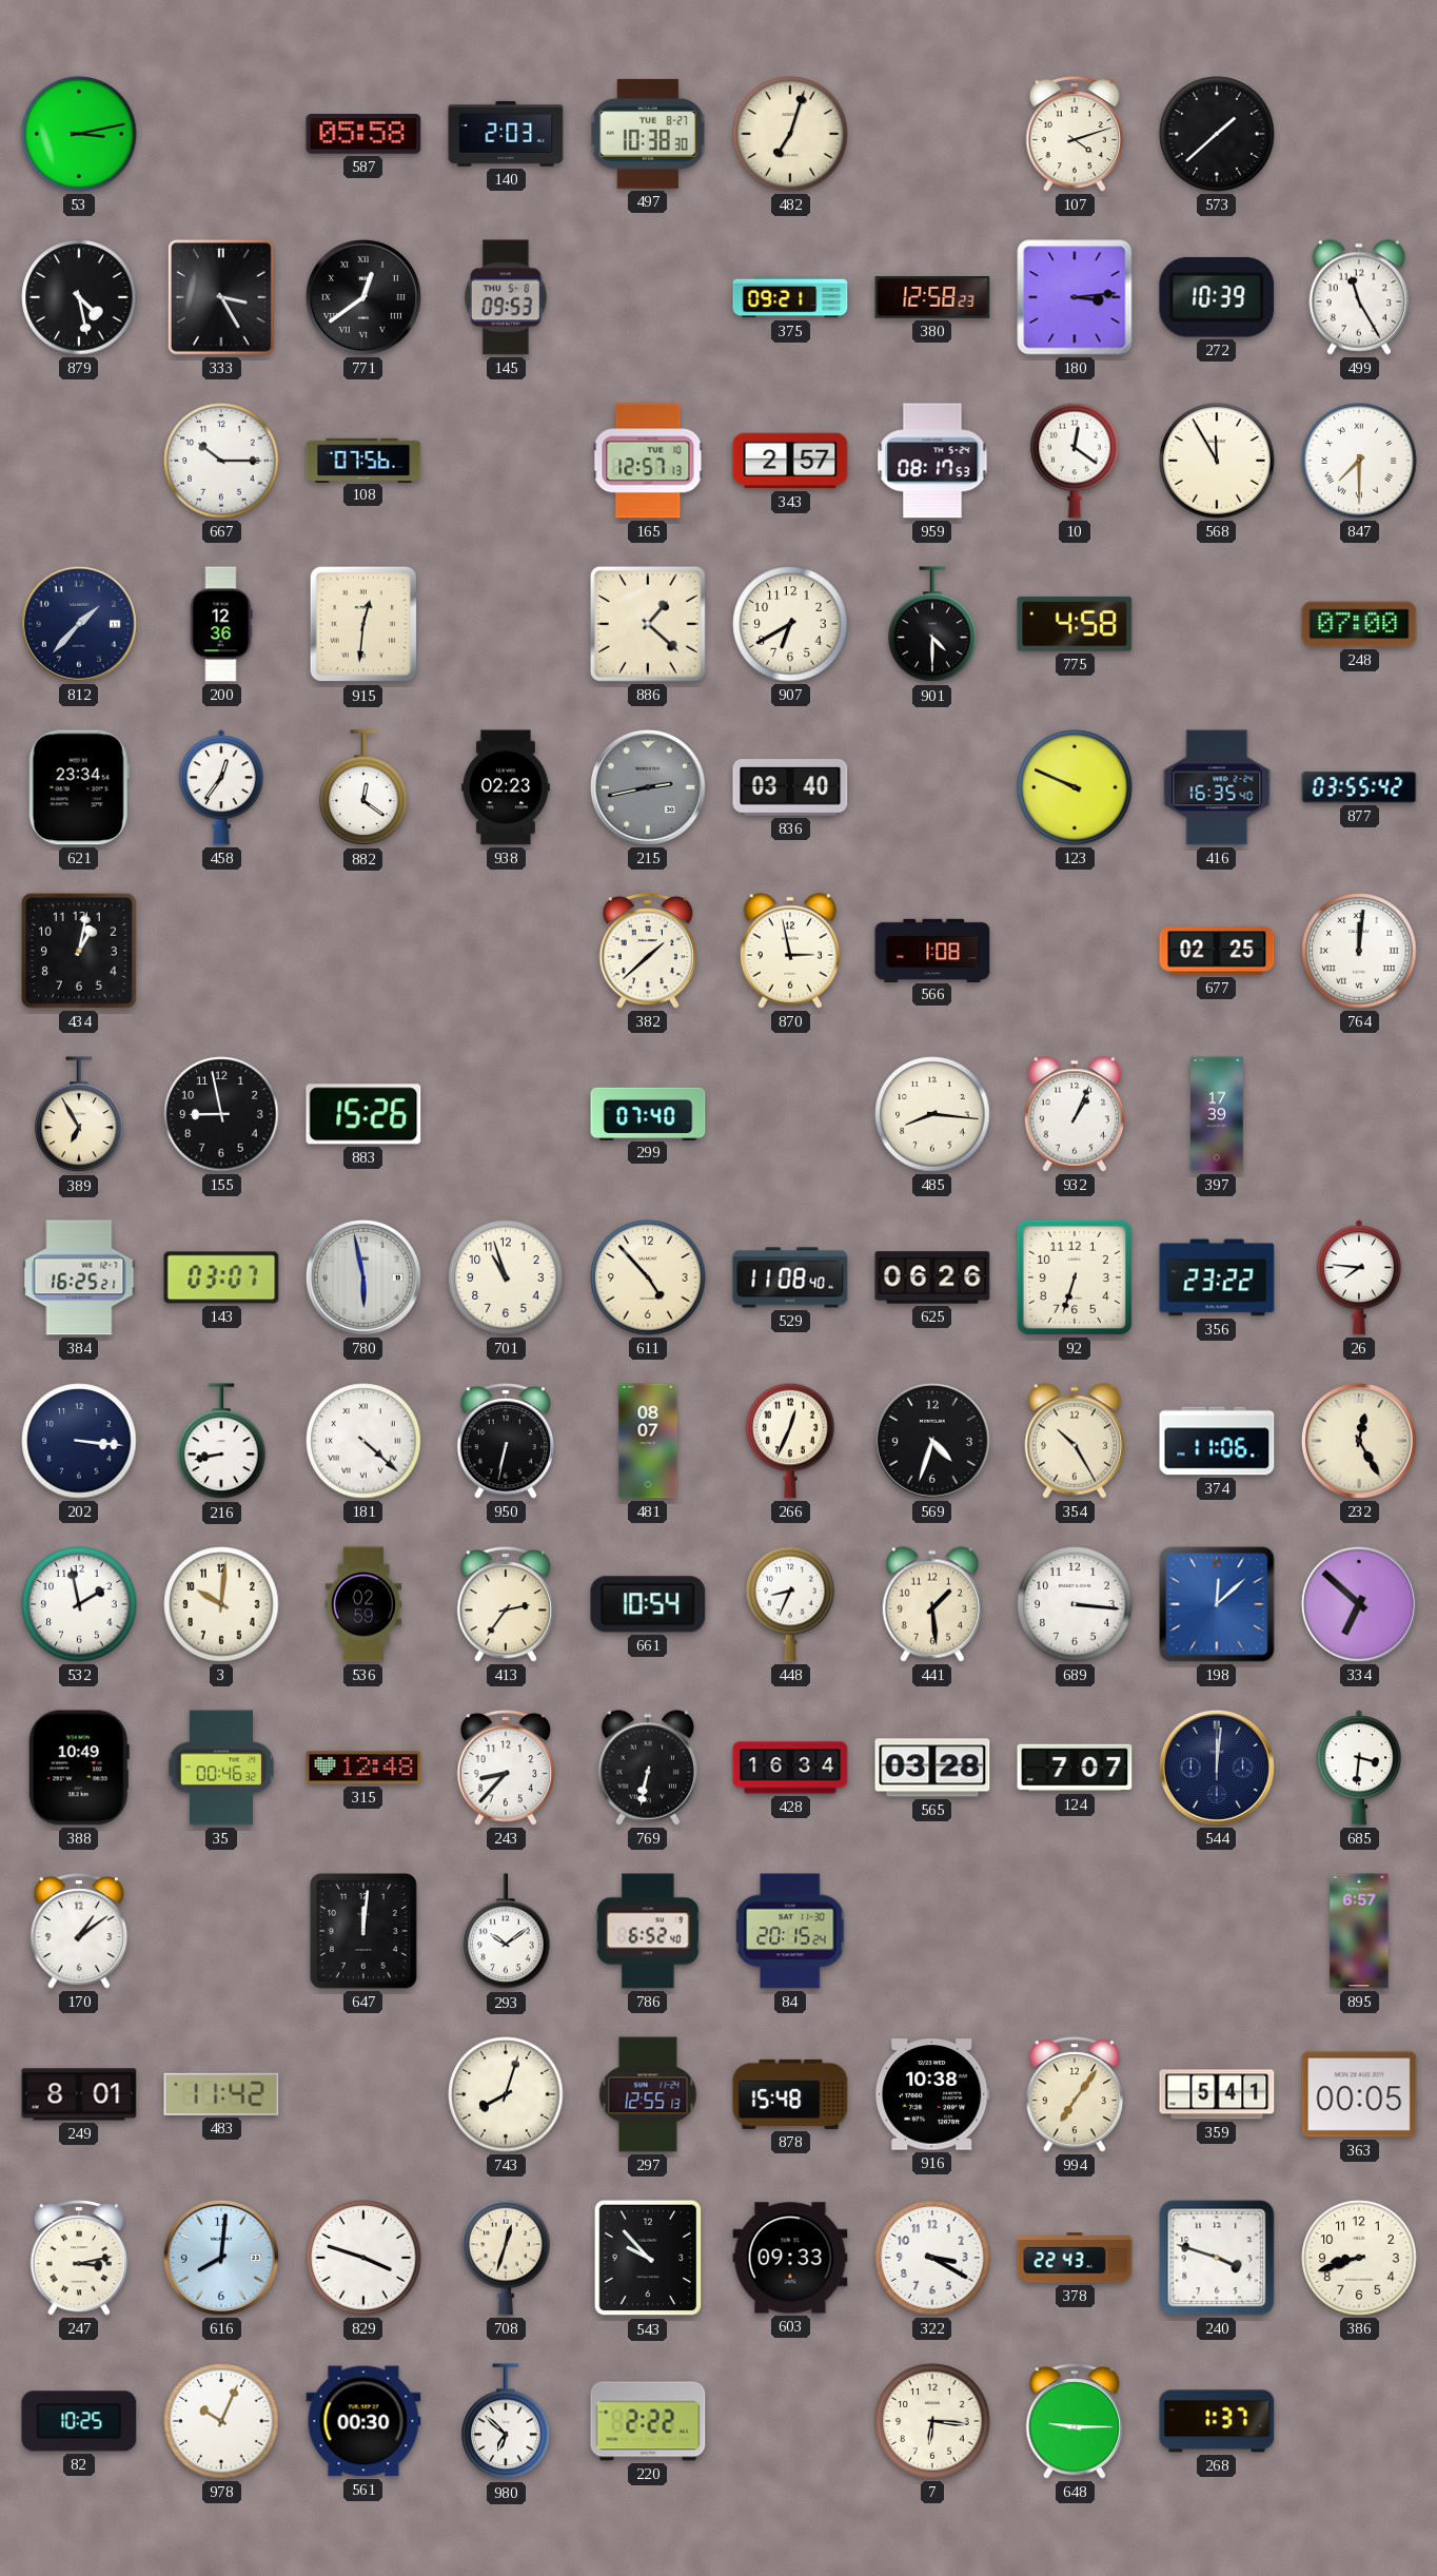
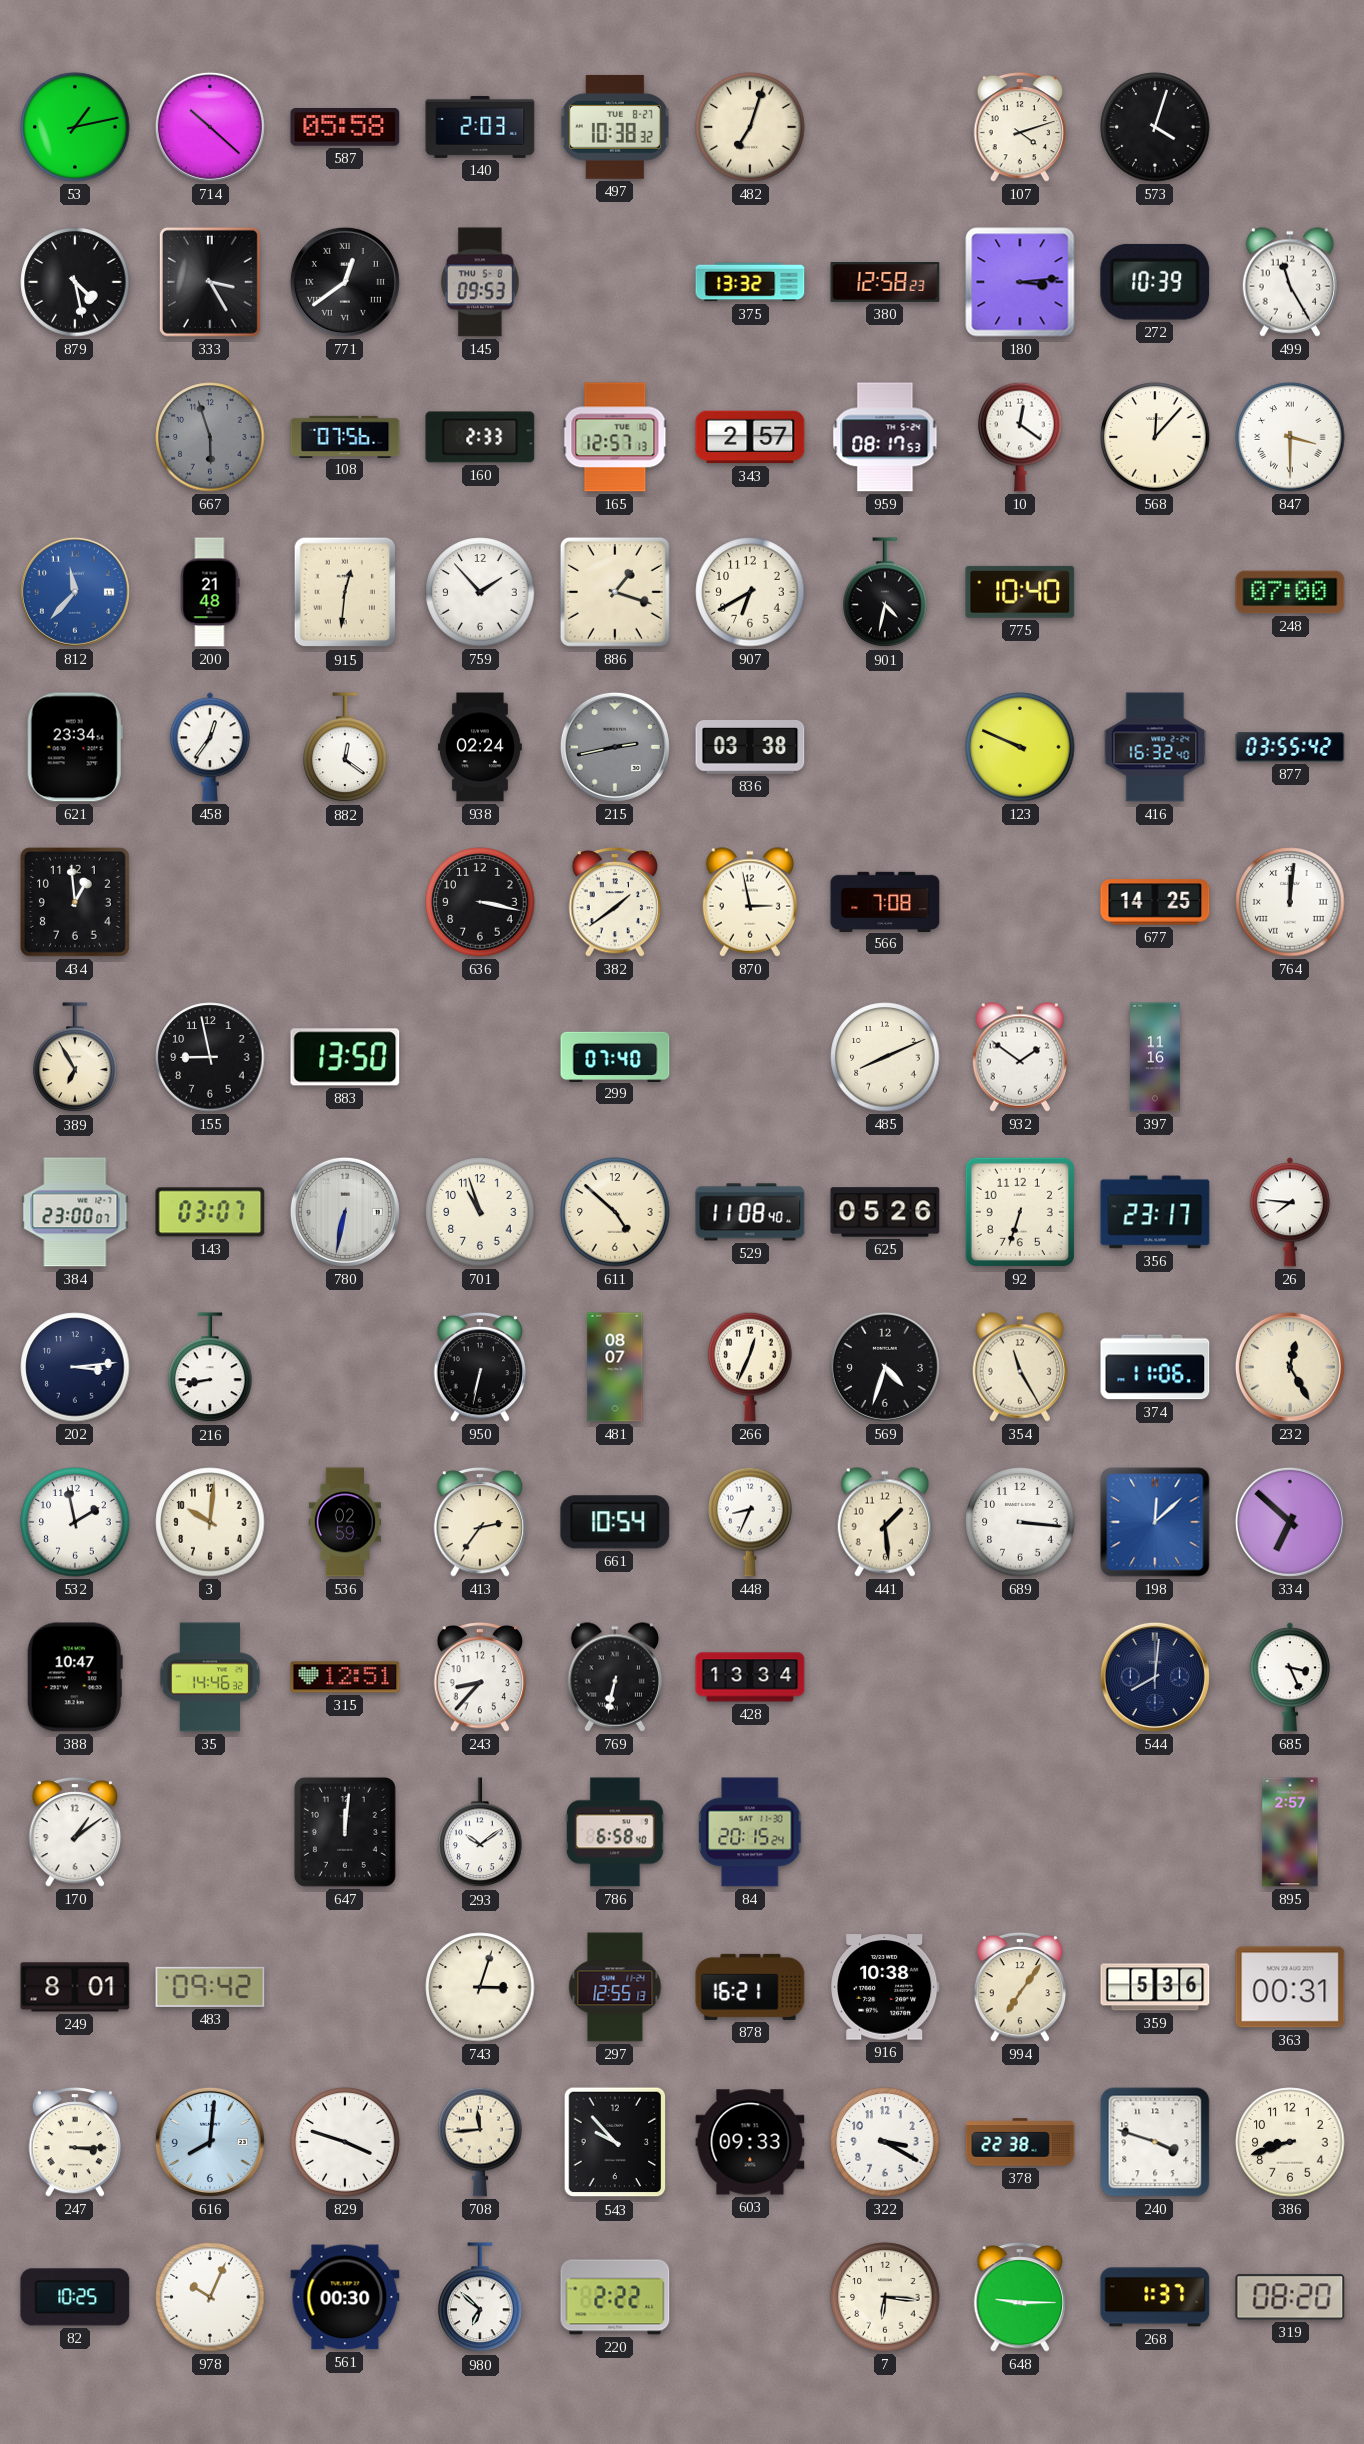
53: 3:13 -> 1:13 (75, 127)
714: none -> 10:22 (210, 127)
497: 10:38:30 -> 10:38:32 (615, 127)
573: 1:38 -> 4:03 (1155, 127)
375: 09:21 -> 13:32 (750, 282)
667: 10:15 -> 5:57 (210, 437)
667 dial: white -> grey (210, 437)
160: none -> 2:33 (480, 437)
568: 11:55 -> 12:07 (1155, 437)
847: 7:30 -> 3:30 (1290, 437)
812: 1:37 -> 11:37 (75, 592)
812 dial: navy -> blue (75, 592)
200: 12:36 -> 21:48 (210, 592)
759: none -> 1:53 (480, 592)
886: 1:22 -> 1:18 (615, 592)
901: 4:30 -> 4:32 (885, 593)
775: 4:58 -> 10:40 (1020, 592)
938: 02:23 -> 02:24 (480, 747)
836: 03:40 -> 03:38 (750, 748)
416: 16:35 -> 16:32 (1155, 747)
434: 1:02 -> 12:59 (75, 902)
636: none -> 3:17 (480, 902)
382: 1:38 -> 1:39 (615, 902)
566: 1:08 -> 7:08 (885, 901)
677: 02:25 -> 14:25 (1155, 902)
883: 15:26 -> 13:50 (345, 1057)
485: 8:16 -> 8:11 (885, 1057)
932: 1:04 -> 1:51 (1019, 1057)
397: 17:39 -> 11:16 (1155, 1057)
384: 16:25 -> 23:00 (75, 1212)
780: 5:58 -> 6:32 (345, 1212)
611: 4:53 -> 4:52 (615, 1212)
625: 06:26 -> 05:26 (885, 1212)
356: 23:22 -> 23:17 (1155, 1212)
202: 3:16 -> 3:14 (75, 1367)
181: 4:22 -> none (363, 1441)
354: 10:25 -> 11:25 (1019, 1367)
388: 10:49 -> 10:47 (75, 1677)
35: 00:46 -> 14:46 (210, 1677)
315: 12:48 -> 12:51 (345, 1677)
428: 16:34 -> 13:34 (750, 1677)
565: 03:28 -> none (932, 1768)
124: 7:07 -> none (1075, 1768)
544: 12:01 -> 8:01 (1155, 1677)
685: 3:31 -> 3:26 (1290, 1677)
786: 6:52 -> 6:58 (615, 1832)
895: 6:57 -> 2:57 (1290, 1832)
483: 11:42 -> 09:42 (210, 1987)
743: 8:03 -> 3:03 (480, 1987)
878: 15:48 -> 16:21 (750, 1987)
359: 5:41 -> 5:36 (1155, 1987)
363: 00:05 -> 00:31 (1290, 1987)
247: 3:13 -> 3:15 (75, 2142)
708: 12:33 -> 11:44 (480, 2142)
378: 22:43 -> 22:38 (1020, 2142)
319: none -> 08:20 (1290, 2297)
